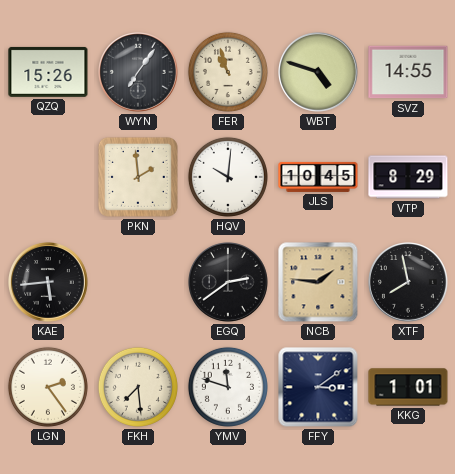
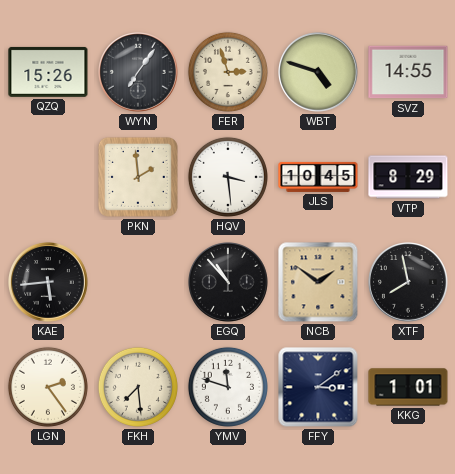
FER: 10:57 -> 2:57 (228, 72)
HQV: 10:01 -> 3:29 (228, 177)
EGQ: 2:39 -> 10:53 (229, 283)
NCB: 1:46 -> 1:51 (318, 282)
